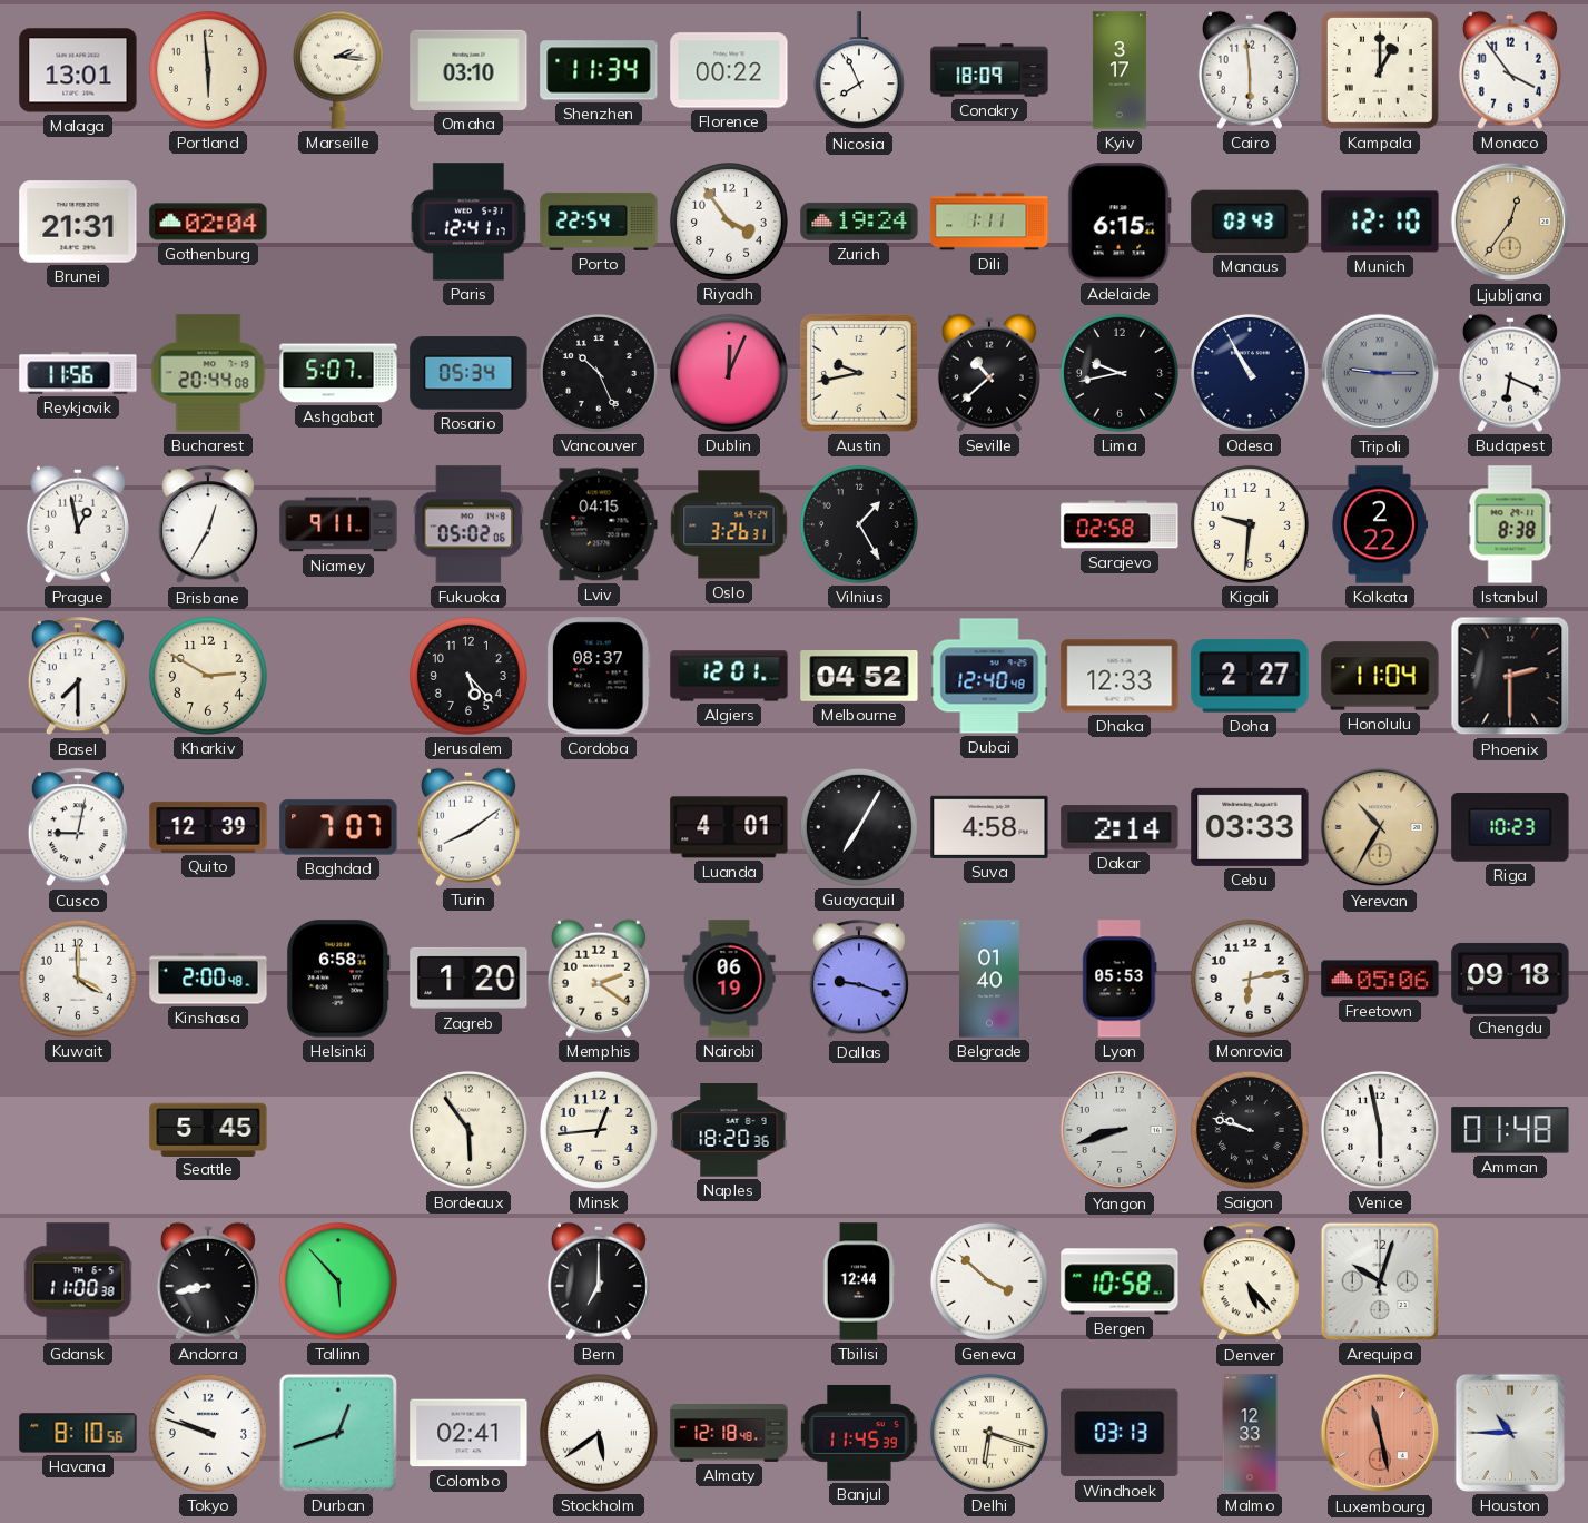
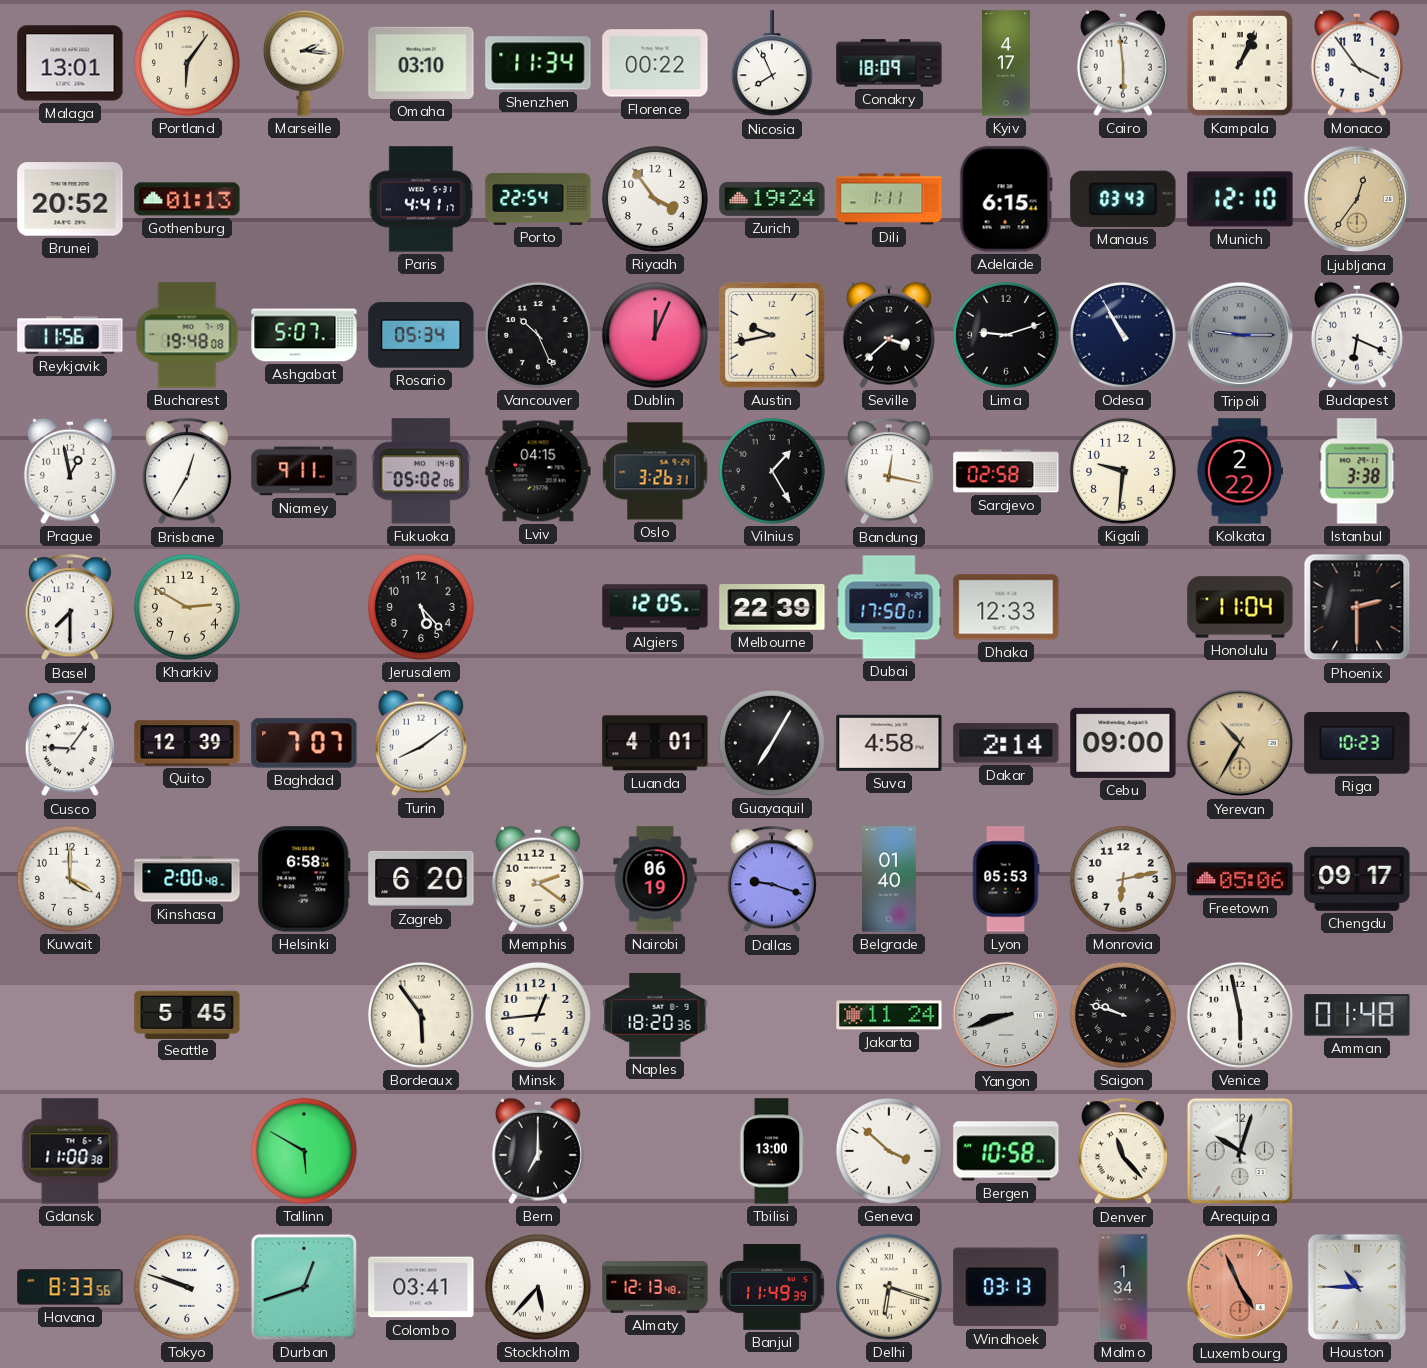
Portland: 5:59 -> 6:06 (187, 63)
Kyiv: 3:17 -> 4:17 (1006, 63)
Kampala: 1:00 -> 1:04 (1240, 63)
Brunei: 21:31 -> 20:52 (70, 199)
Gothenburg: 02:04 -> 01:13 (187, 199)
Paris: 12:41 -> 4:41 (420, 199)
Bucharest: 20:44 -> 19:48 (187, 335)
Seville: 10:38 -> 3:38 (889, 335)
Lima: 9:43 -> 9:12 (1006, 335)
Bandung: none -> 12:17 (889, 472)
Istanbul: 8:38 -> 3:38 (1357, 471)
Cordoba: 08:37 -> none (599, 676)
Algiers: 12:01 -> 12:05 (655, 607)
Melbourne: 04:52 -> 22:39 (772, 607)
Dubai: 12:40 -> 17:50 (889, 607)
Doha: 2:27 -> none (1250, 676)
Cusco: 9:02 -> 9:06 (70, 744)
Cebu: 03:33 -> 09:00 (1123, 743)
Zagreb: 1:20 -> 6:20 (421, 879)
Chengdu: 09:18 -> 09:17 (1357, 879)
Jakarta: none -> 11:24 (889, 1015)
Andorra: 8:43 -> none (208, 1281)
Tallinn: 5:53 -> 5:50 (304, 1151)
Tbilisi: 12:44 -> 13:00 (772, 1151)
Denver: 5:23 -> 11:23 (1123, 1152)
Havana: 8:10 -> 8:33 (70, 1287)
Colombo: 02:41 -> 03:41 (421, 1287)
Stockholm: 5:39 -> 5:37 (538, 1287)
Almaty: 12:18 -> 12:13 (655, 1288)
Banjul: 11:45 -> 11:49 (772, 1287)
Malmo: 12:33 -> 1:34 (1123, 1287)
Luxembourg: 11:28 -> 4:56 (1240, 1287)
